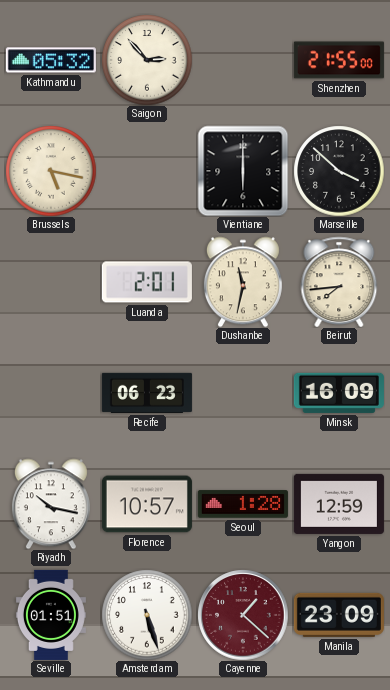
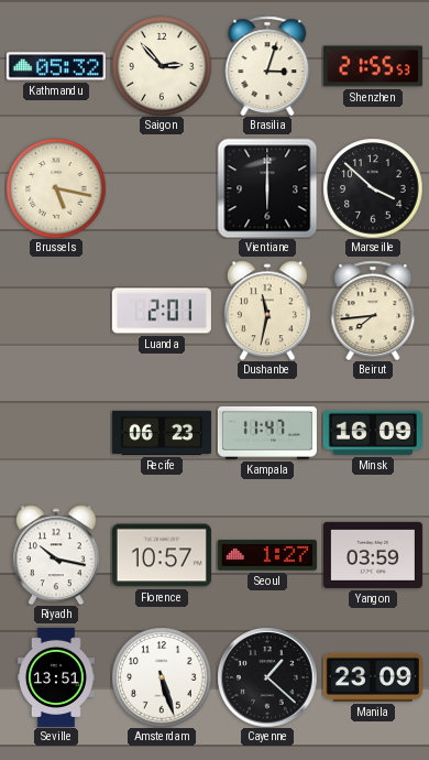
Brasilia: none -> 3:03 (267, 66)
Shenzhen: 21:55:00 -> 21:55:53 (373, 66)
Kampala: none -> 11:47 (267, 433)
Seoul: 1:28 -> 1:27 (267, 555)
Yangon: 12:59 -> 03:59 (373, 555)
Seville: 01:51 -> 13:51 (56, 677)
Cayenne dial: burgundy -> black (267, 677)
